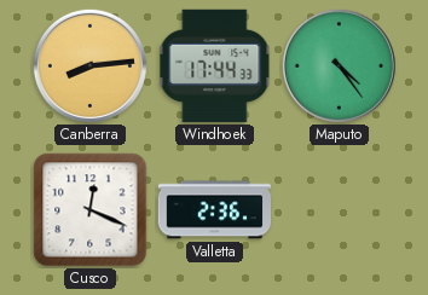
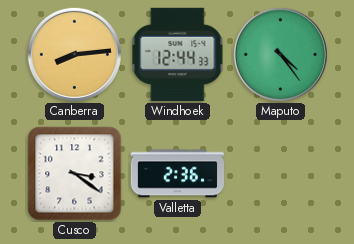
Windhoek: 17:44 -> 12:44 (178, 54)
Cusco: 12:19 -> 3:21 (75, 174)
